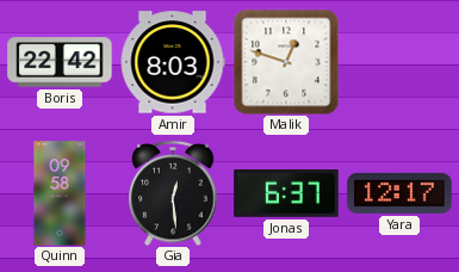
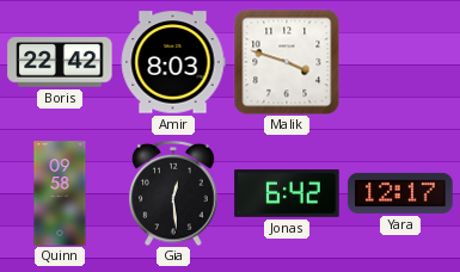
Malik: 12:48 -> 3:48 (287, 62)
Jonas: 6:37 -> 6:42 (287, 194)
